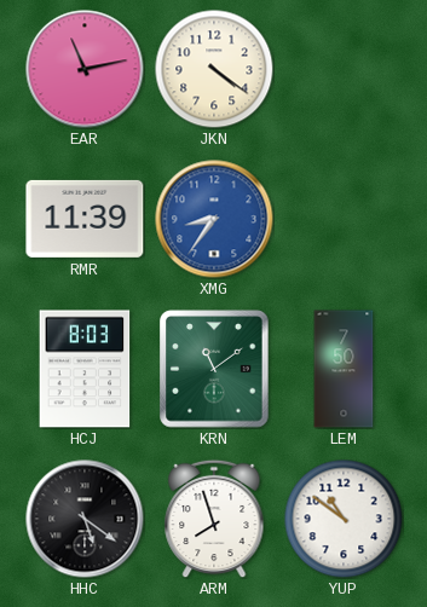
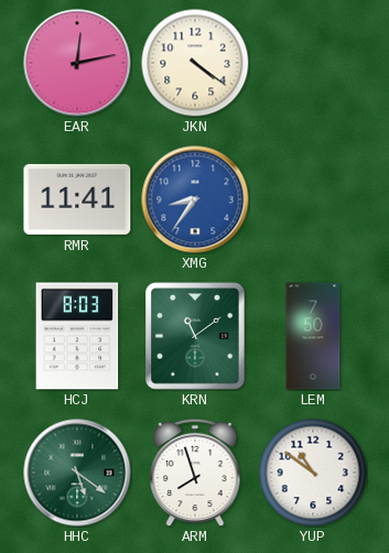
EAR: 11:13 -> 12:13 (77, 63)
RMR: 11:39 -> 11:41 (77, 199)
HHC dial: black -> green (77, 473)
